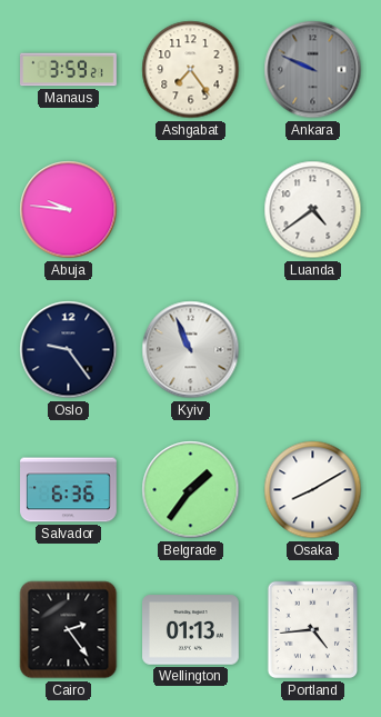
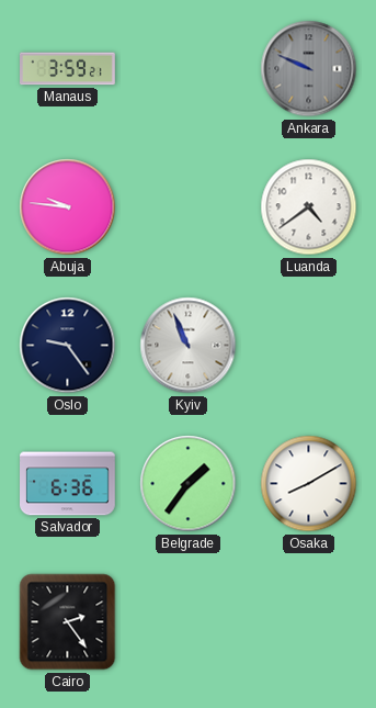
Ashgabat: 7:24 -> none (191, 70)
Wellington: 01:13 -> none (191, 630)
Portland: 4:44 -> none (313, 630)
